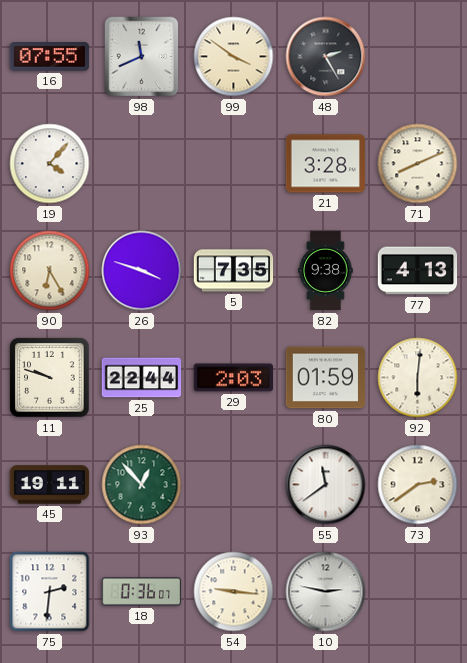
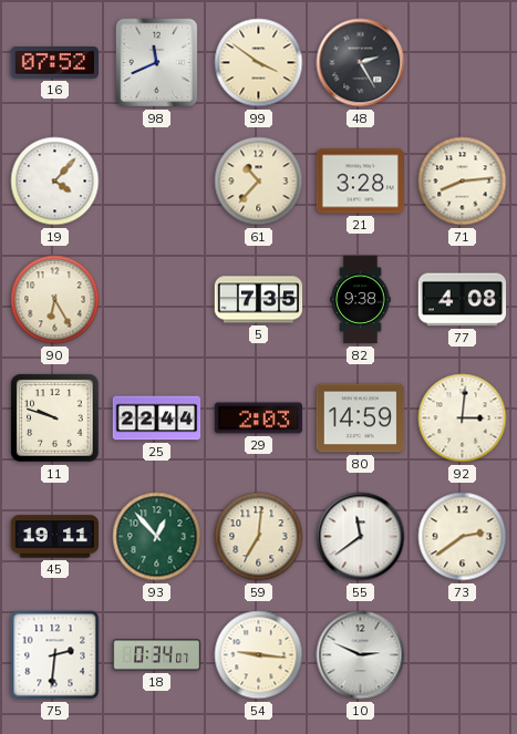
16: 07:55 -> 07:52 (54, 63)
61: none -> 10:37 (259, 182)
71: 8:11 -> 8:14 (463, 182)
26: 3:48 -> none (142, 271)
77: 4:13 -> 4:08 (463, 300)
80: 01:59 -> 14:59 (361, 418)
92: 6:01 -> 3:01 (463, 418)
59: none -> 7:01 (259, 537)
18: 0:36 -> 0:34 (157, 655)
10: 2:47 -> 2:49 (361, 655)
